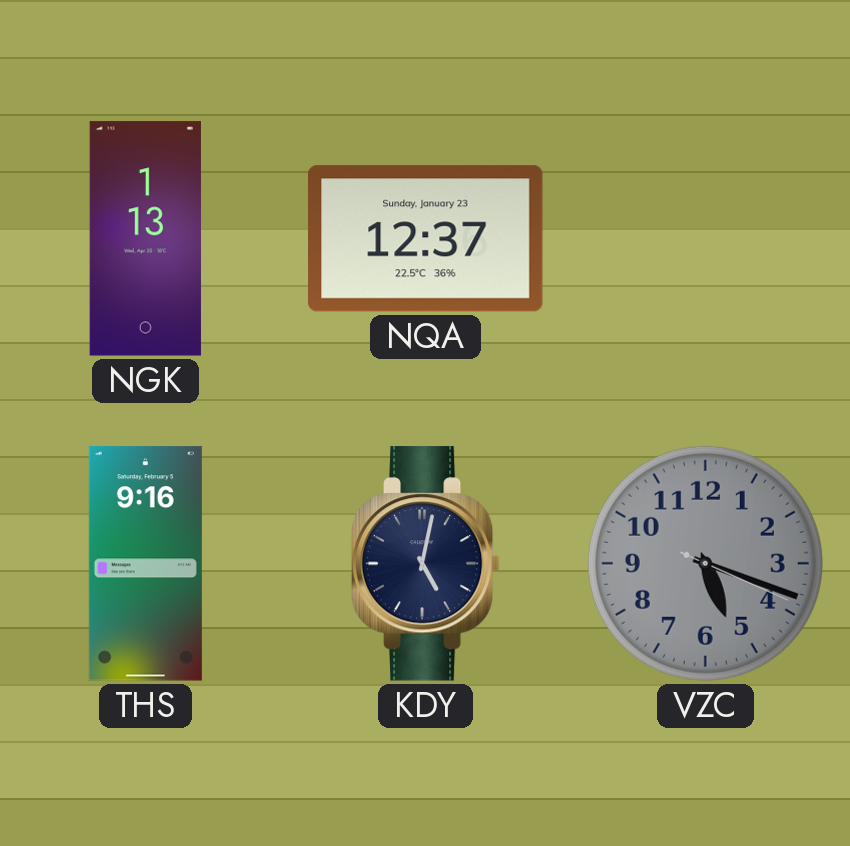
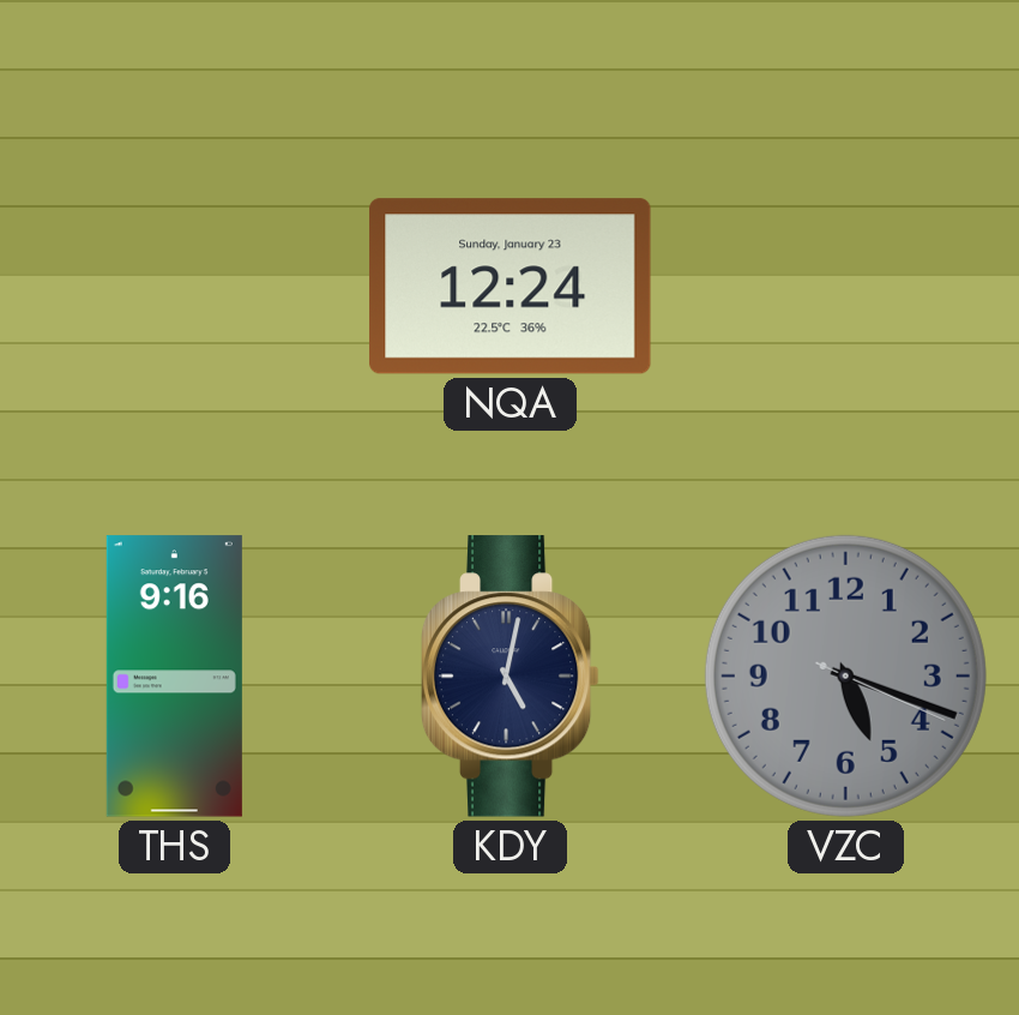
NGK: 1:13 -> none (145, 239)
NQA: 12:37 -> 12:24 (511, 287)
